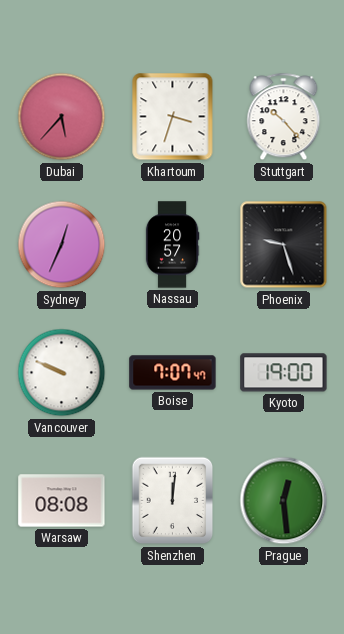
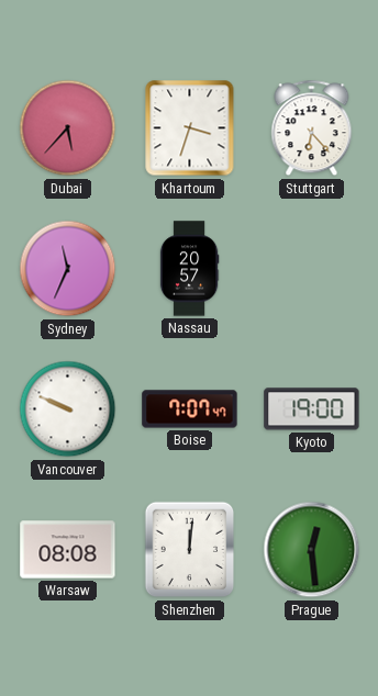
Stuttgart: 10:23 -> 6:23 (312, 128)
Sydney: 12:34 -> 11:34 (68, 269)
Phoenix: 9:27 -> none (284, 245)
